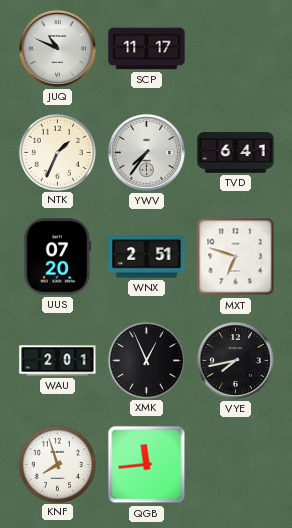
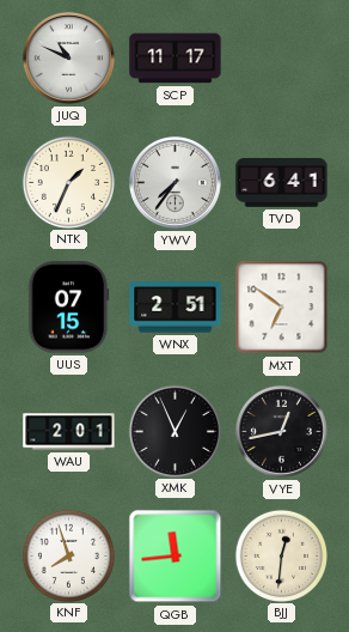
UUS: 07:20 -> 07:15 (69, 308)
MXT: 6:48 -> 6:51 (282, 308)
VYE: 7:43 -> 12:43 (281, 431)
BJJ: none -> 12:31 (281, 555)
